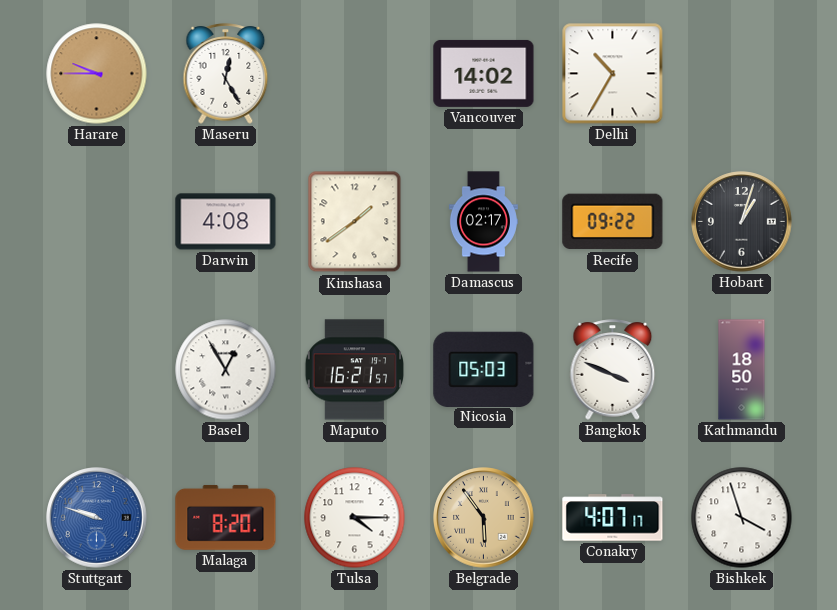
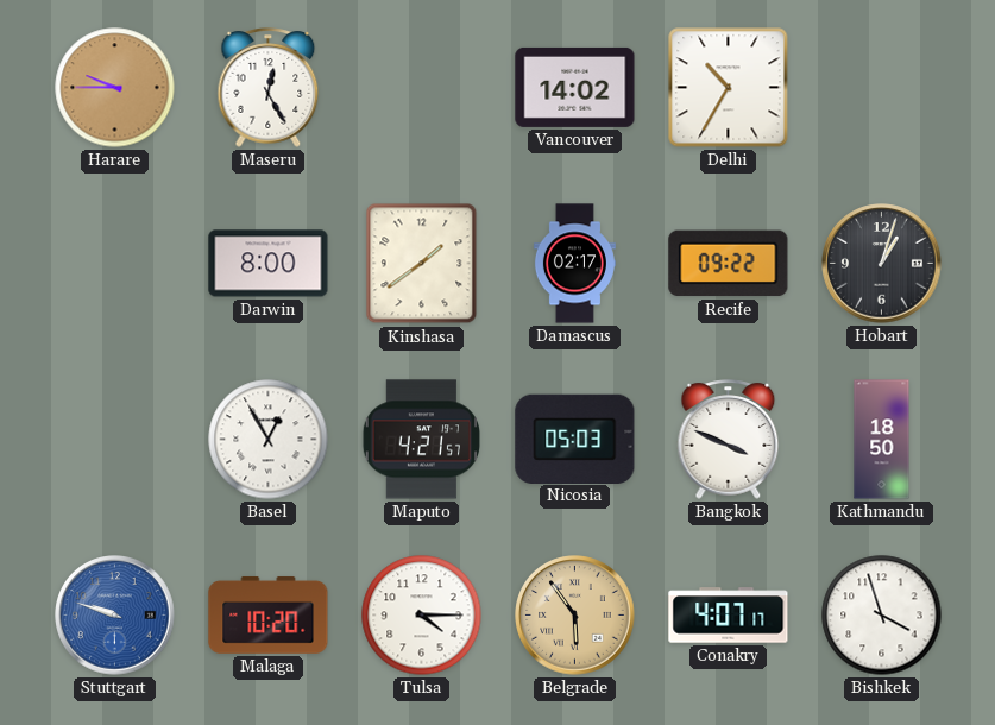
Darwin: 4:08 -> 8:00 (269, 264)
Maputo: 16:21 -> 4:21 (422, 440)
Malaga: 8:20 -> 10:20 (269, 614)
